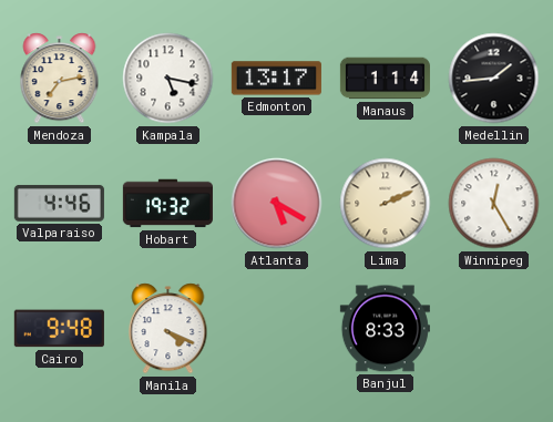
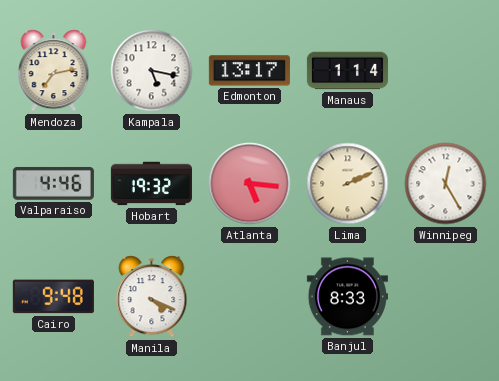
Medellin: 1:44 -> none (494, 79)
Atlanta: 5:20 -> 5:16 (250, 184)
